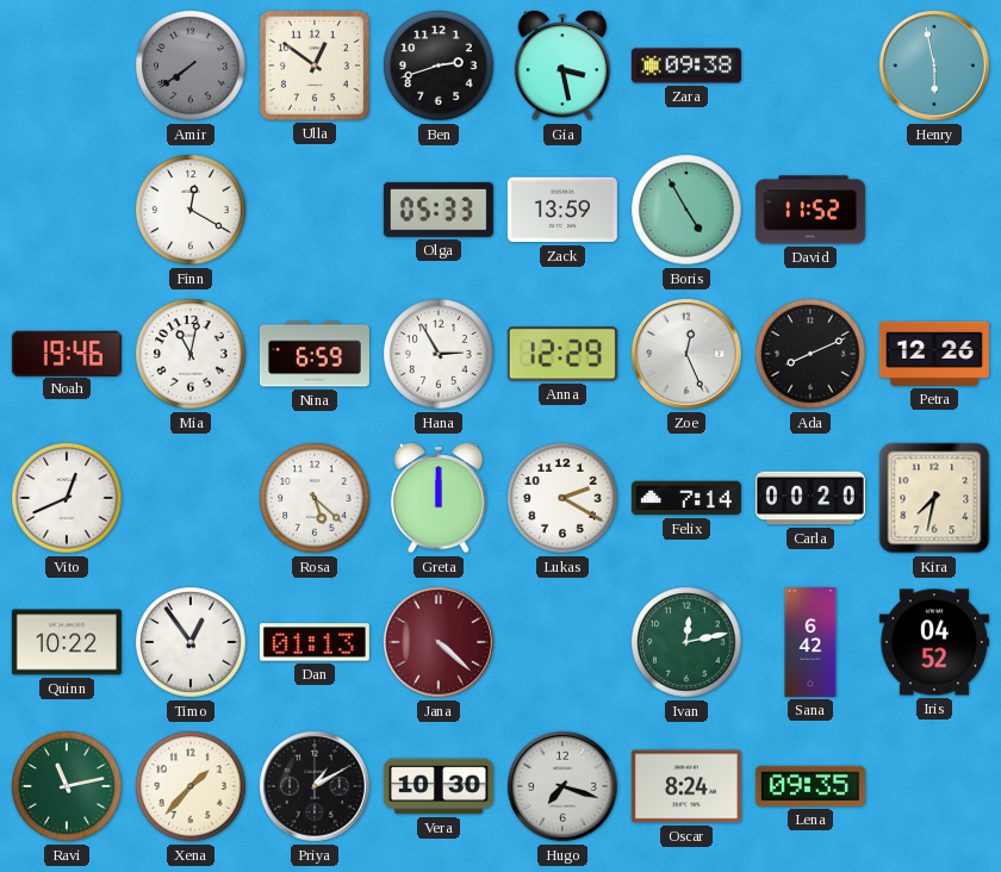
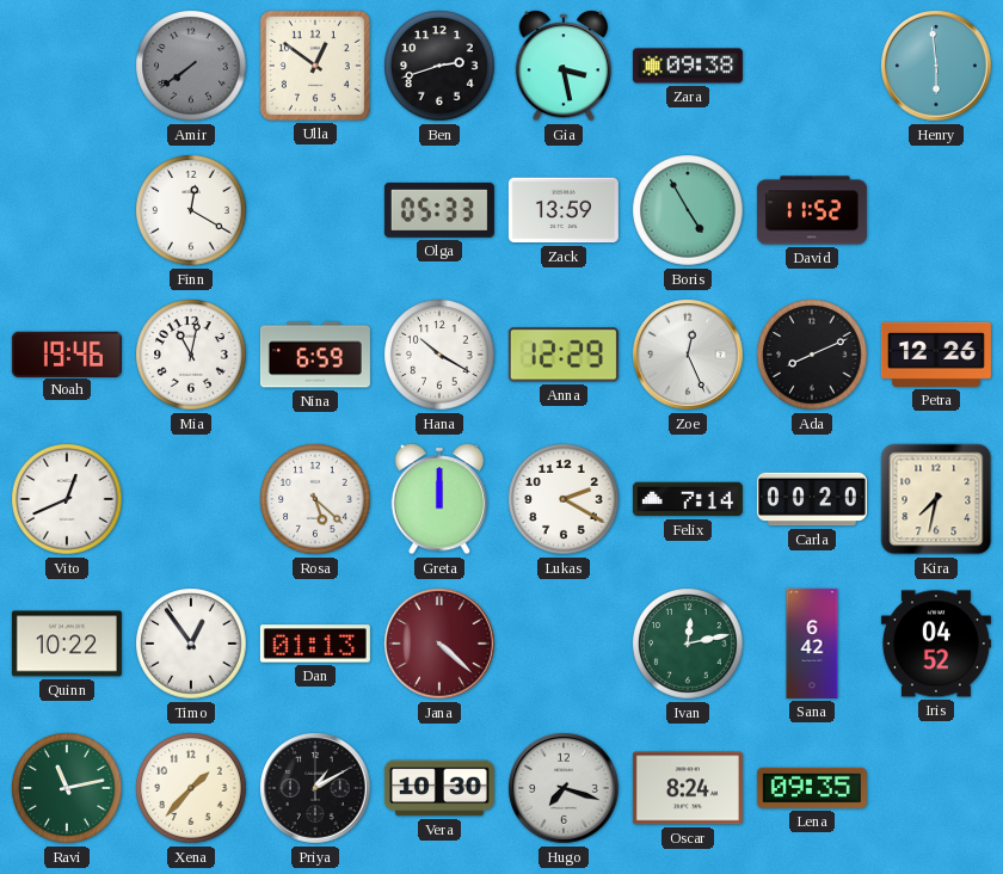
Henry: 5:58 -> 5:59 (937, 67)
Hana: 2:55 -> 10:20 (439, 355)
